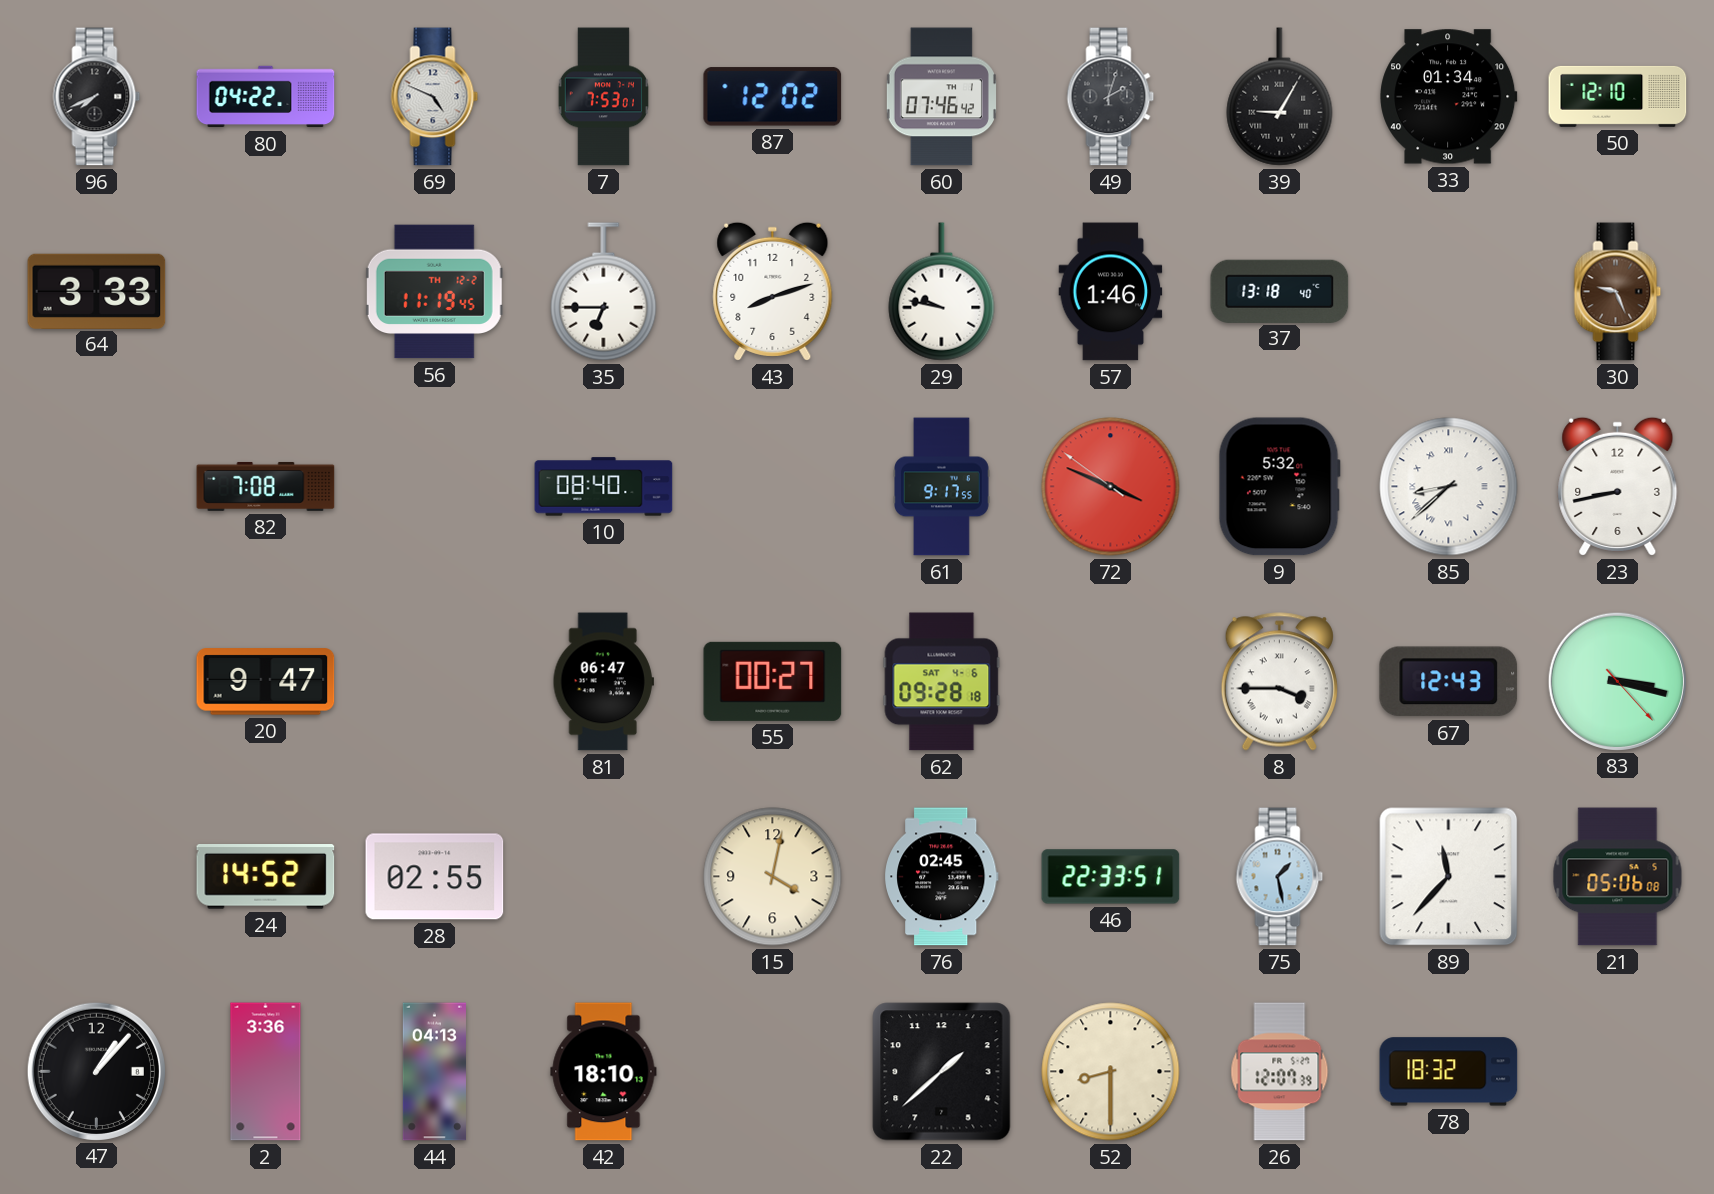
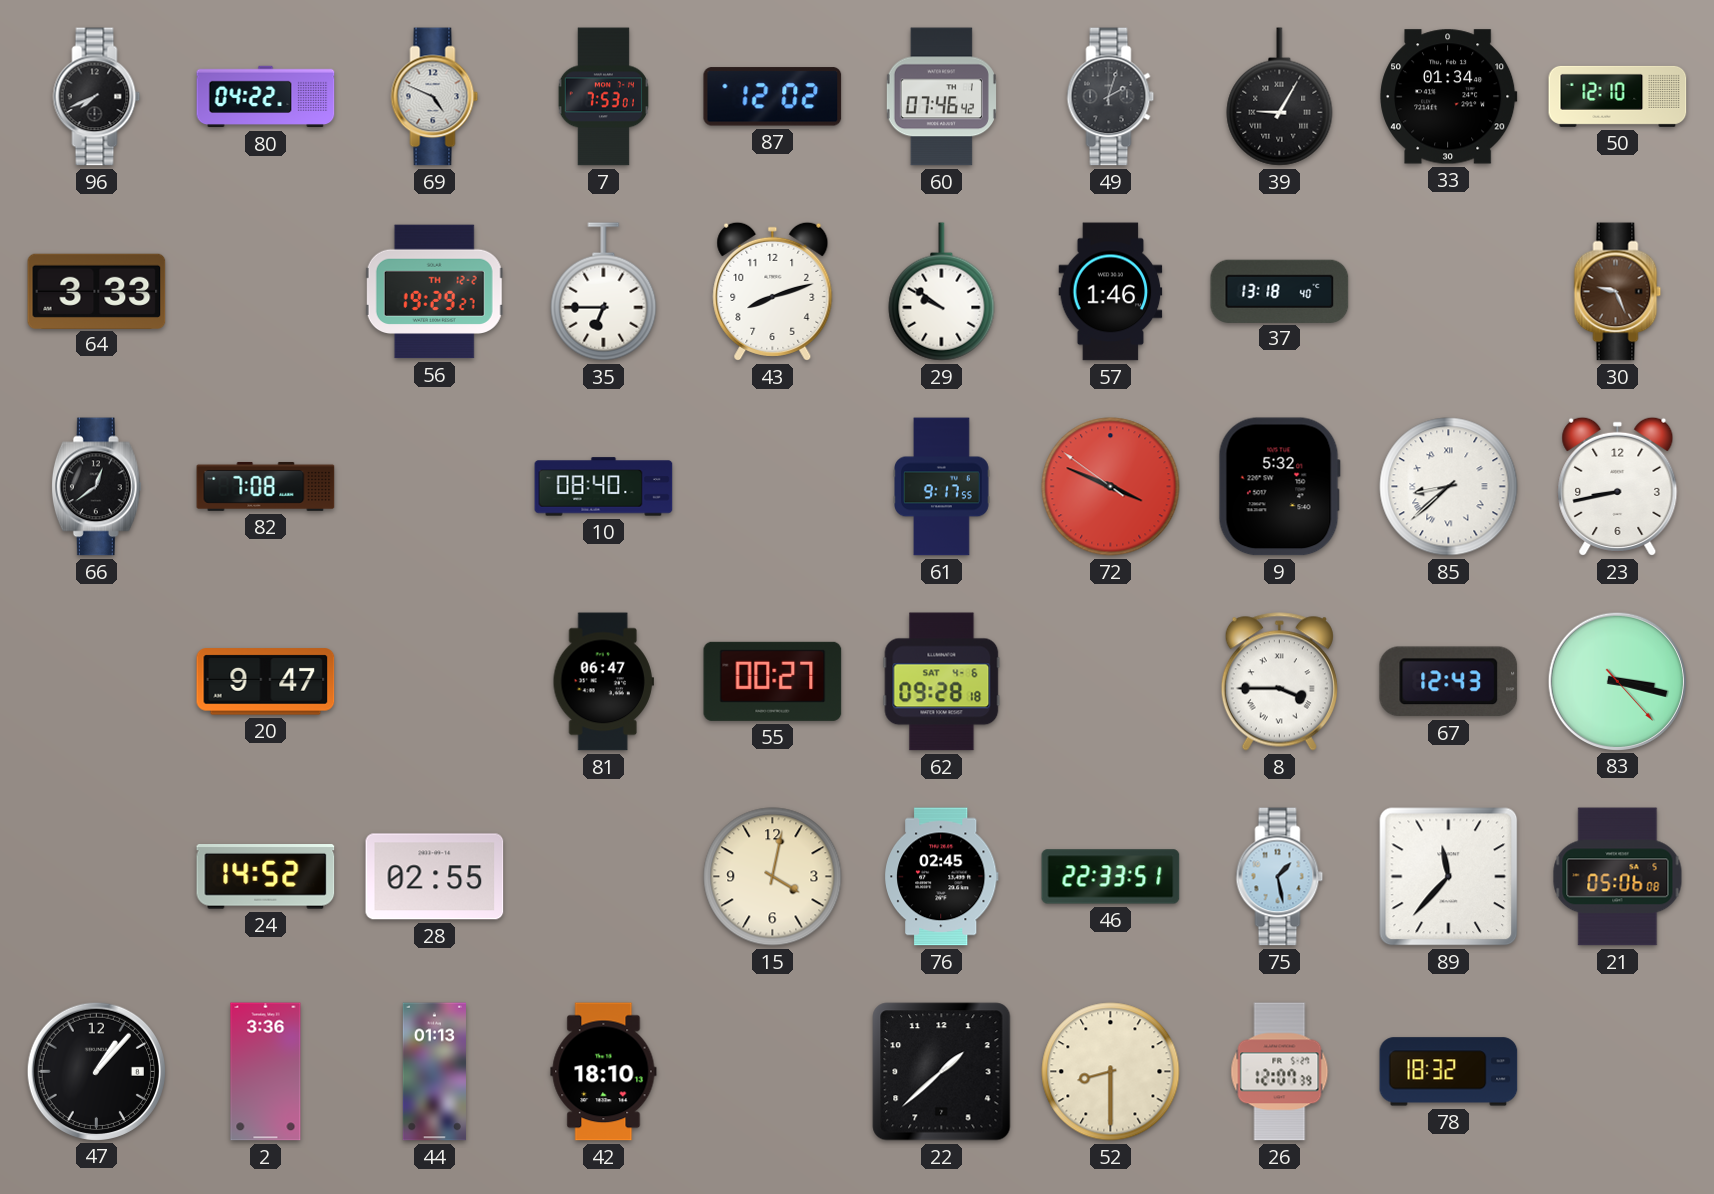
56: 11:19 -> 19:29 (434, 292)
29: 9:47 -> 9:51 (942, 292)
66: none -> 12:39 (96, 487)
44: 04:13 -> 01:13 (434, 1072)
